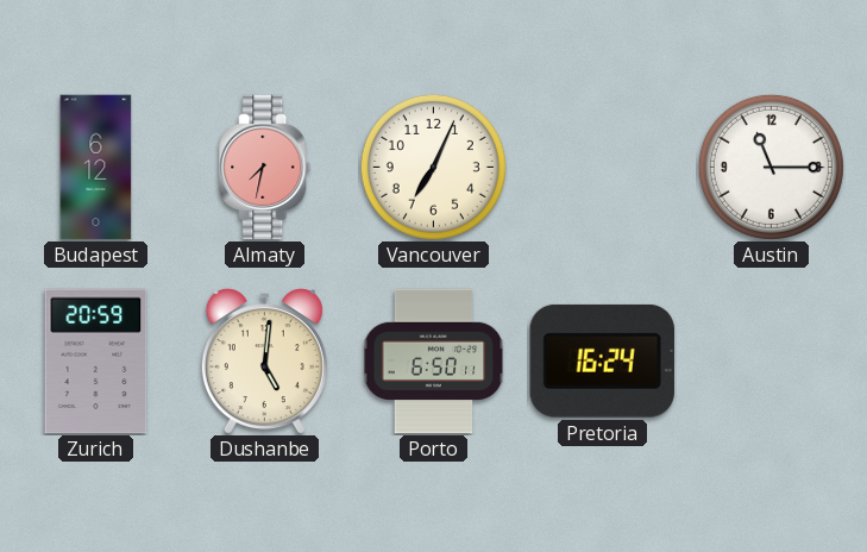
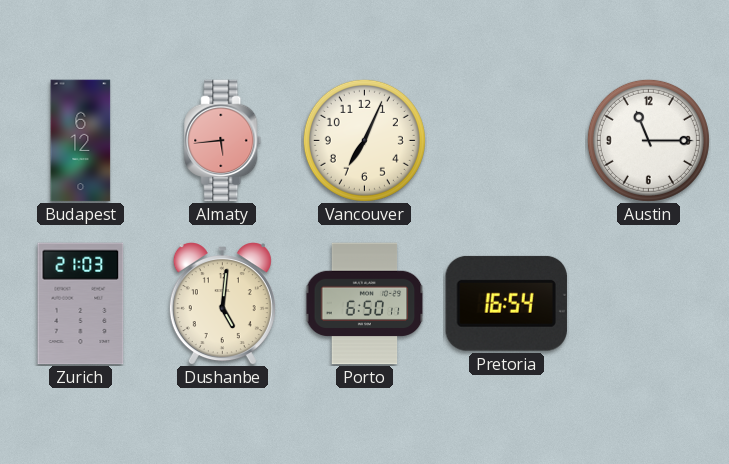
Almaty: 7:32 -> 5:44 (223, 141)
Zurich: 20:59 -> 21:03 (81, 304)
Pretoria: 16:24 -> 16:54 (506, 303)
